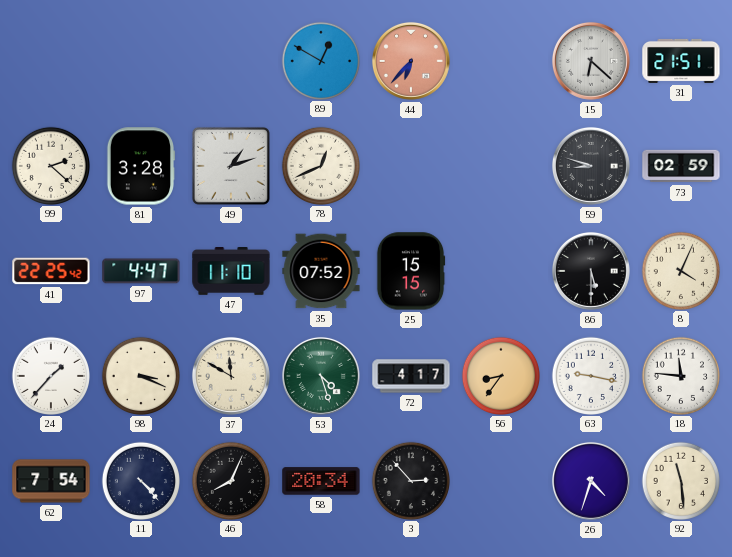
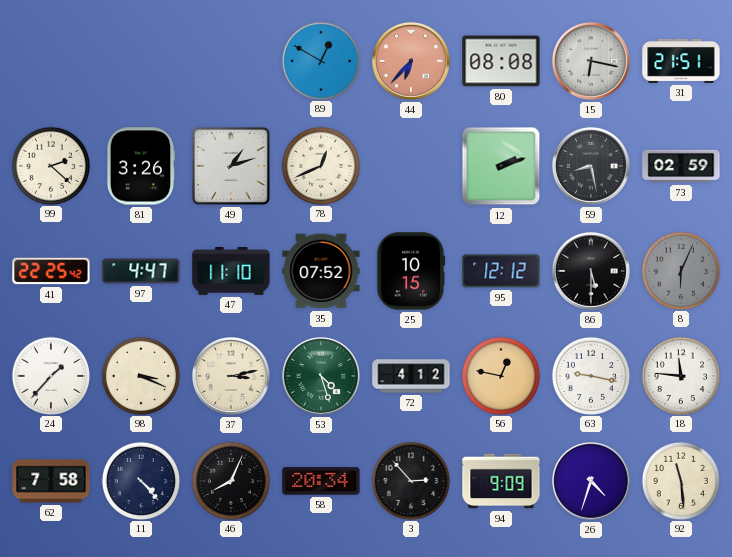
80: none -> 08:08 (501, 61)
15: 6:22 -> 6:17 (591, 61)
81: 3:28 -> 3:26 (141, 166)
12: none -> 2:12 (501, 166)
59: 8:48 -> 8:28 (591, 166)
25: 15:15 -> 10:15 (411, 271)
95: none -> 12:12 (501, 271)
8: 4:04 -> 6:04 (680, 270)
8 dial: cream -> grey (680, 270)
37: 11:50 -> 3:13 (231, 376)
72: 4:17 -> 4:12 (411, 376)
56: 8:36 -> 12:47 (500, 375)
62: 7:54 -> 7:58 (51, 481)
94: none -> 9:09 (501, 481)
